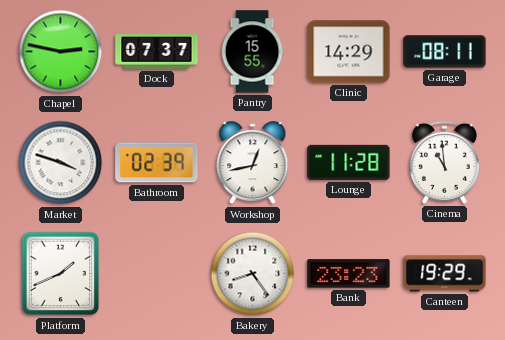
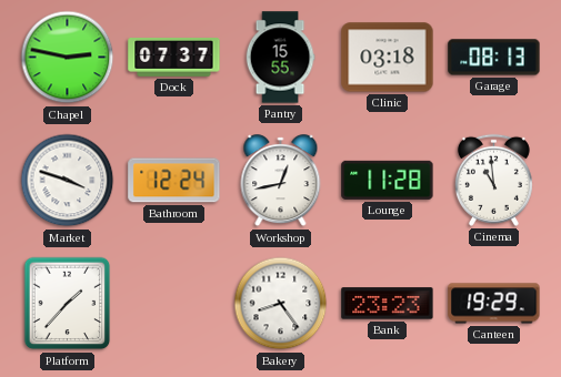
Clinic: 14:29 -> 03:18 (388, 58)
Garage: 08:11 -> 08:13 (494, 58)
Bathroom: 02:39 -> 12:24 (174, 181)
Platform: 1:41 -> 1:37 (68, 304)
